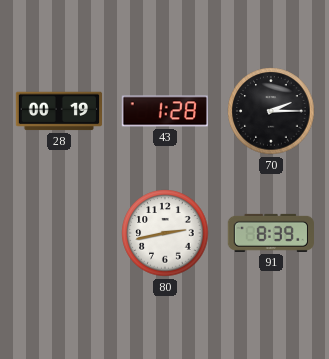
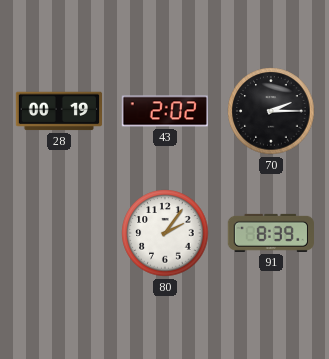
43: 1:28 -> 2:02 (164, 111)
80: 2:43 -> 2:06 (165, 233)
